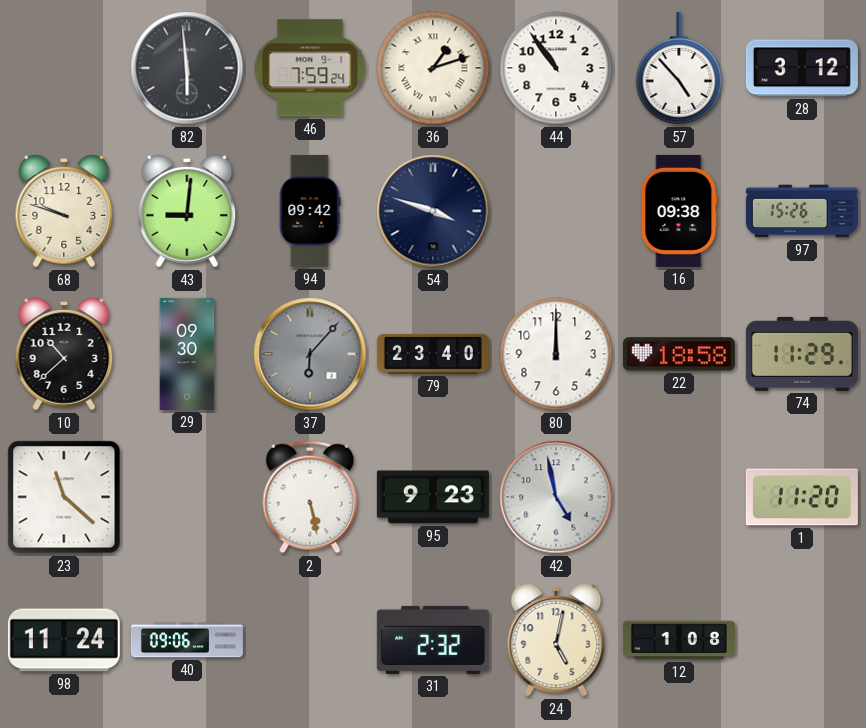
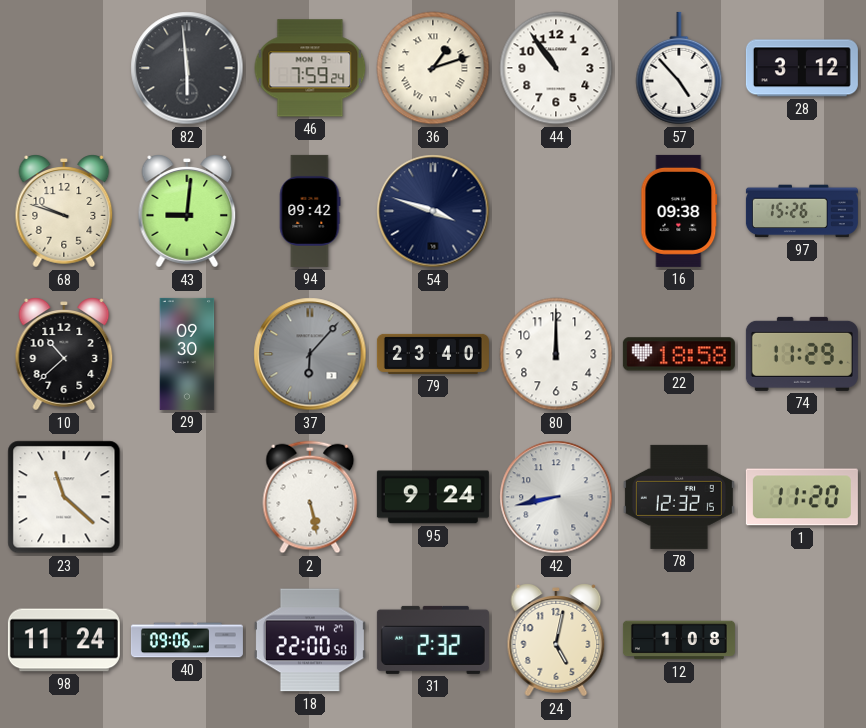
95: 9:23 -> 9:24 (433, 497)
42: 4:58 -> 8:43 (556, 497)
78: none -> 12:32 (679, 497)
18: none -> 22:00 (310, 640)
